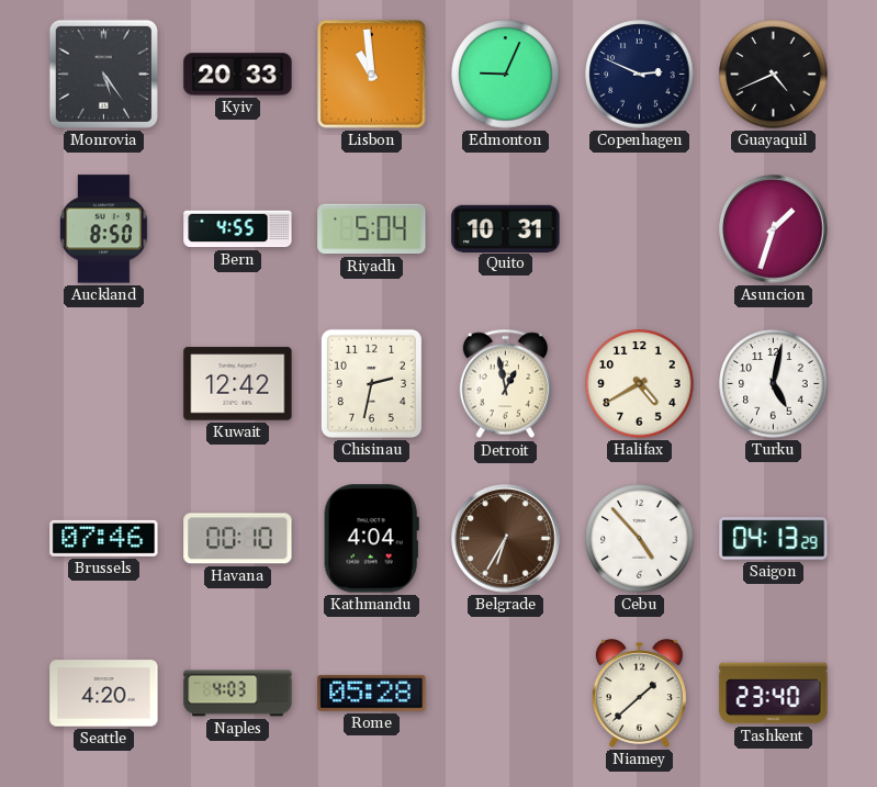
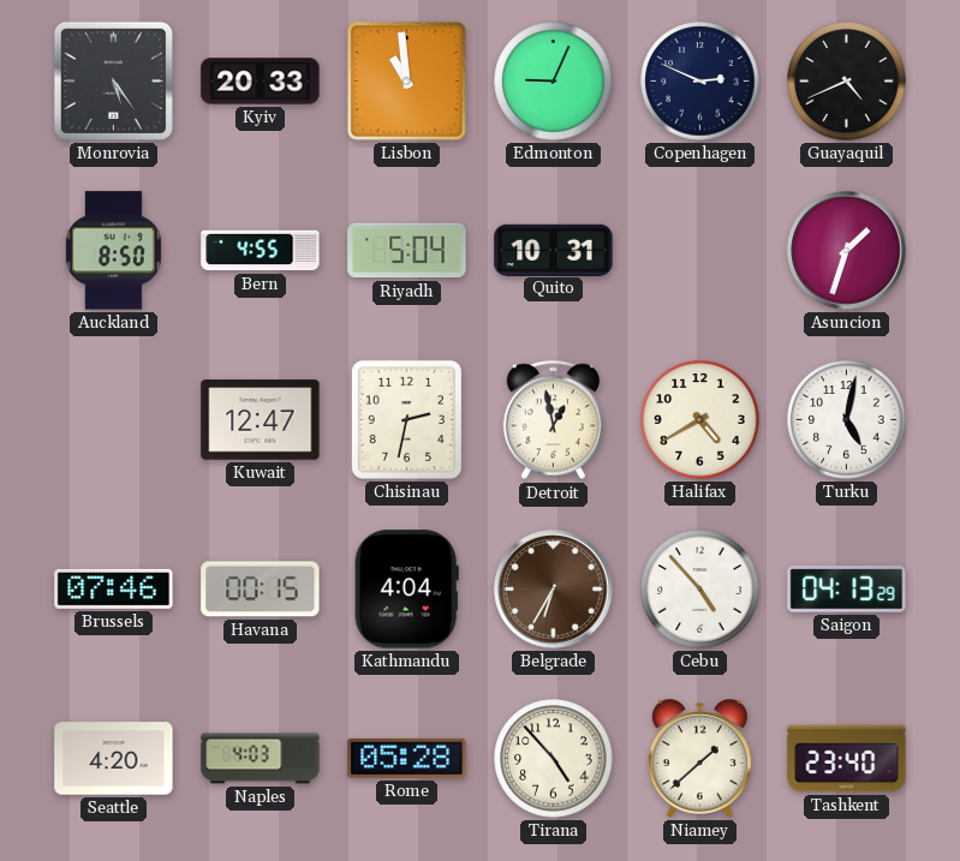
Kuwait: 12:42 -> 12:47 (261, 420)
Havana: 00:10 -> 00:15 (261, 590)
Tirana: none -> 4:53 (554, 759)
